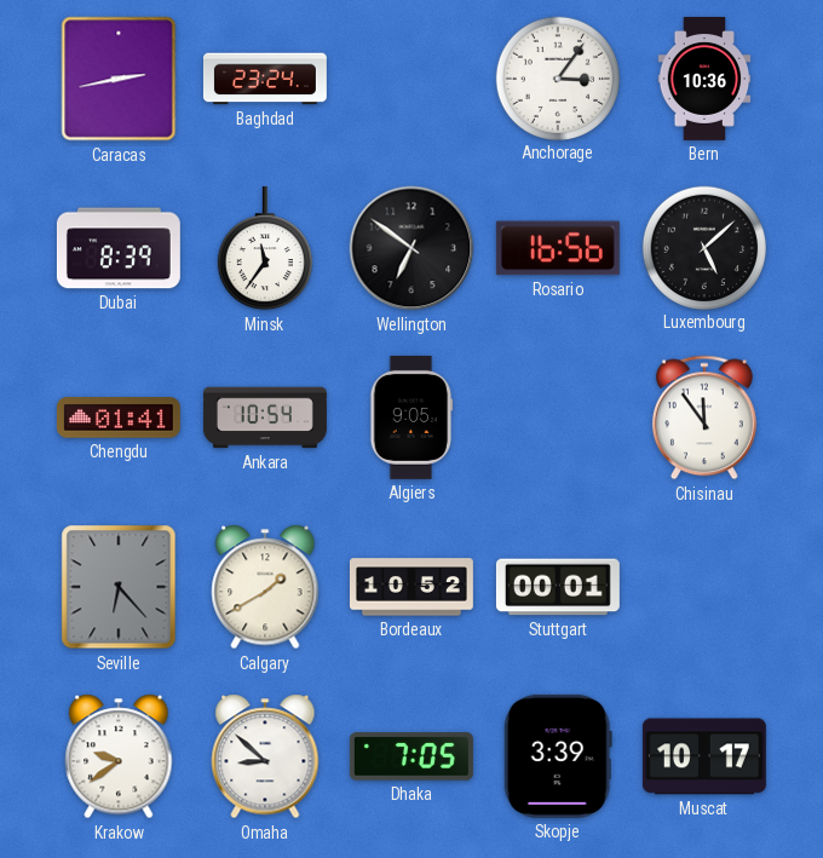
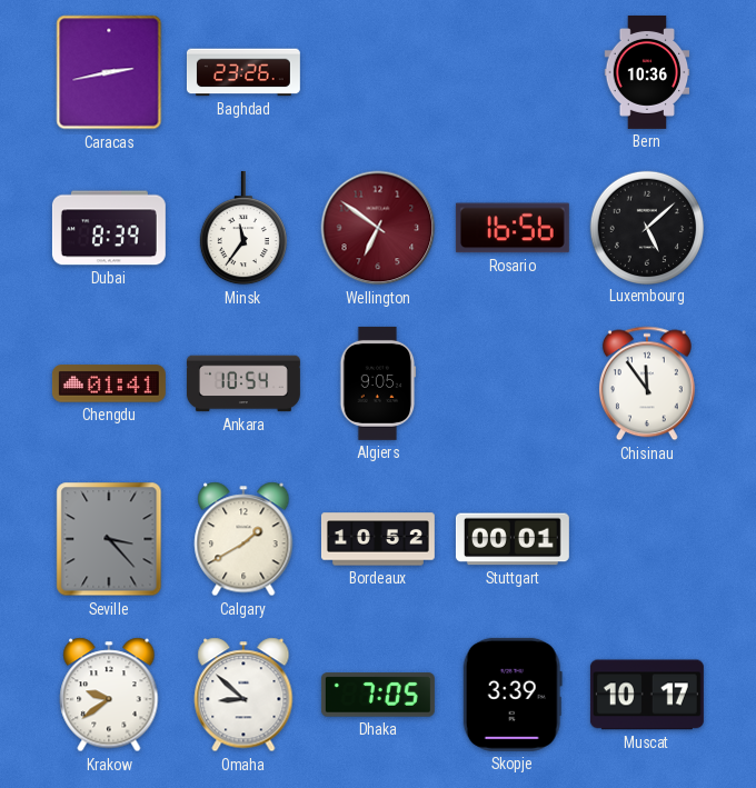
Baghdad: 23:24 -> 23:26 (243, 72)
Anchorage: 3:06 -> none (557, 77)
Wellington dial: black -> burgundy (378, 228)
Seville: 6:23 -> 3:23 (109, 539)
